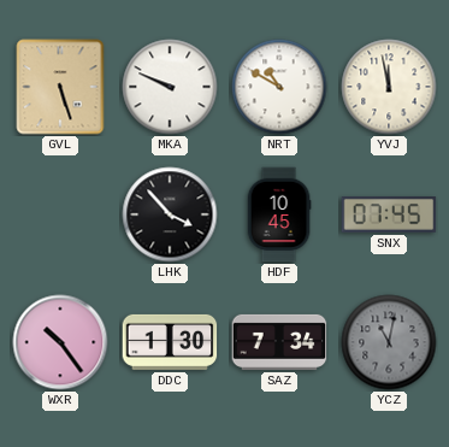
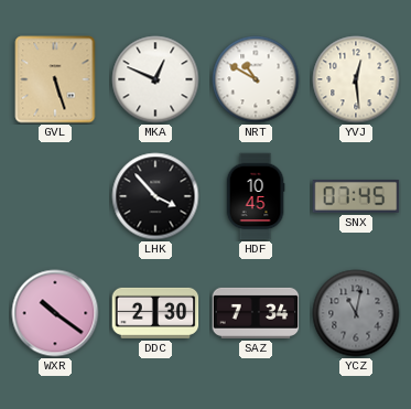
MKA: 9:49 -> 12:49 (155, 79)
YVJ: 11:58 -> 12:29 (356, 79)
WXR: 10:24 -> 10:21 (55, 313)
DDC: 1:30 -> 2:30 (155, 313)
